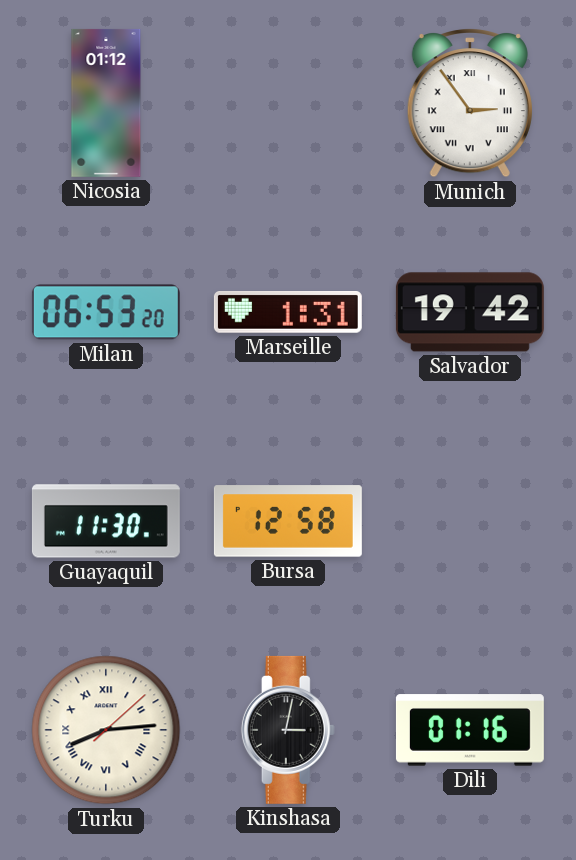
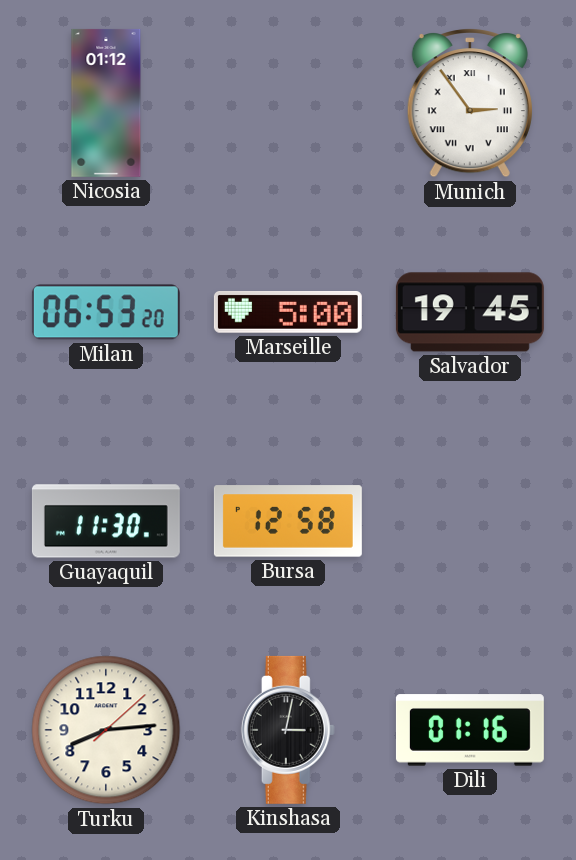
Marseille: 1:31 -> 5:00 (288, 313)
Salvador: 19:42 -> 19:45 (470, 312)
Turku numerals: Roman -> Arabic (106, 730)
